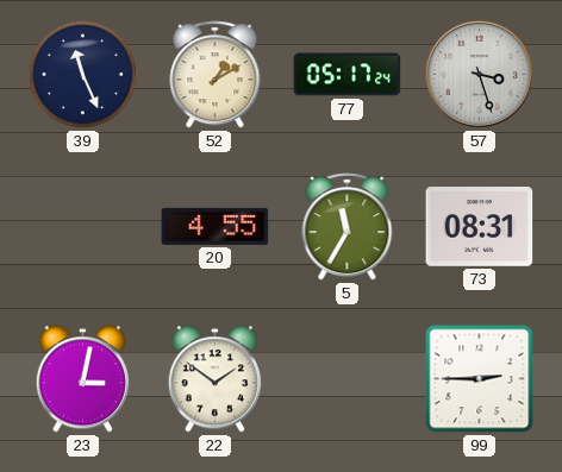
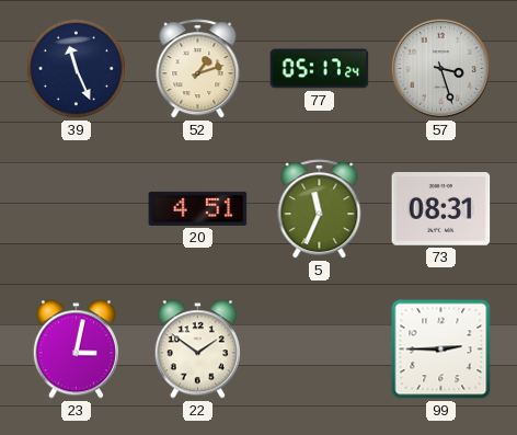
52: 1:10 -> 1:12 (198, 69)
20: 4:55 -> 4:51 (198, 208)
5: 11:35 -> 11:34 (320, 209)
